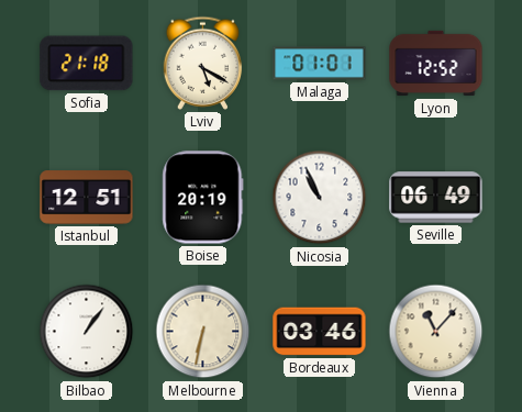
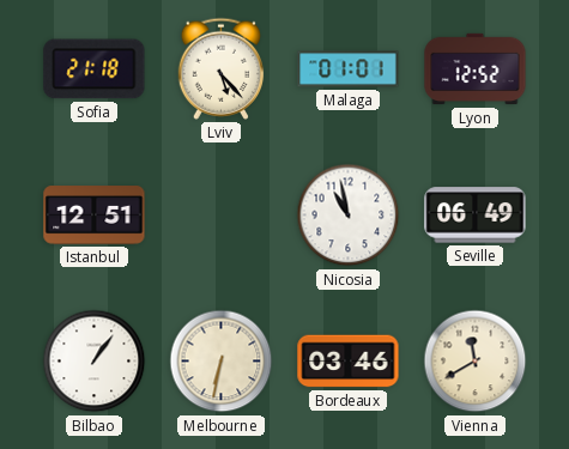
Lviv: 5:20 -> 5:23 (222, 68)
Boise: 20:19 -> none (203, 198)
Nicosia: 10:56 -> 10:58 (349, 216)
Vienna: 11:07 -> 11:40 (476, 362)
